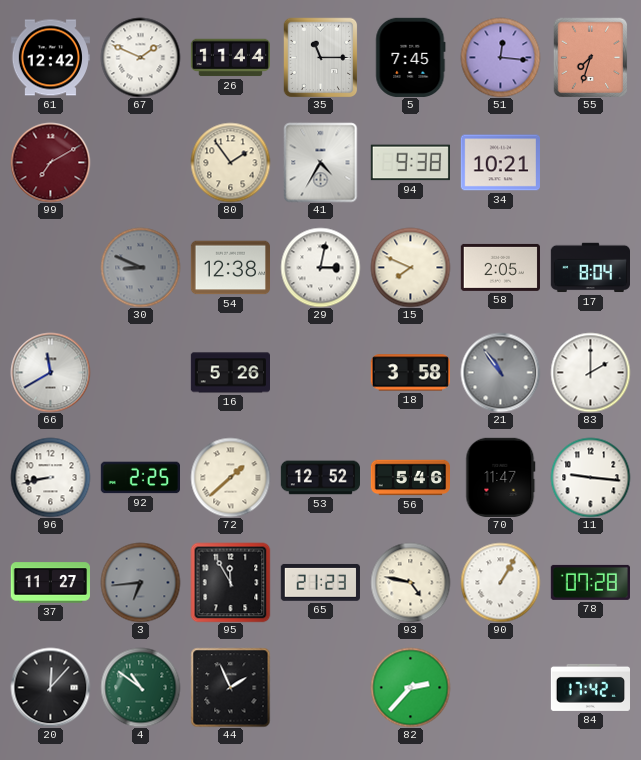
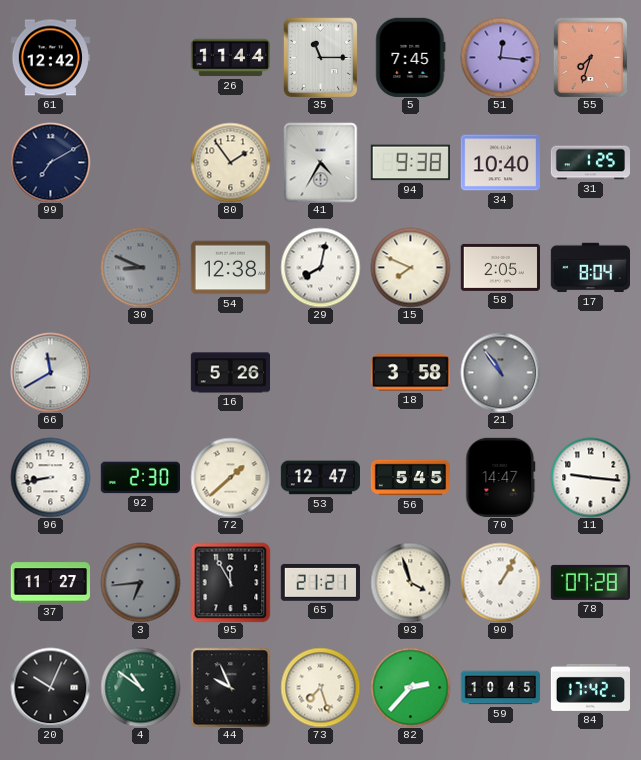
67: 1:49 -> none (140, 57)
99 dial: burgundy -> navy (50, 162)
34: 10:21 -> 10:40 (500, 163)
31: none -> 1:25 (590, 163)
29: 3:02 -> 8:02 (320, 267)
83: 2:00 -> none (590, 372)
92: 2:25 -> 2:30 (140, 478)
53: 12:52 -> 12:47 (320, 478)
56: 5:46 -> 5:45 (410, 478)
70: 11:47 -> 14:47 (501, 477)
65: 21:23 -> 21:21 (320, 582)
93: 4:47 -> 3:57 (410, 582)
20: 12:07 -> 10:04 (50, 687)
44: 1:56 -> 9:56 (230, 687)
73: none -> 7:27 (320, 687)
59: none -> 10:45 (500, 688)
